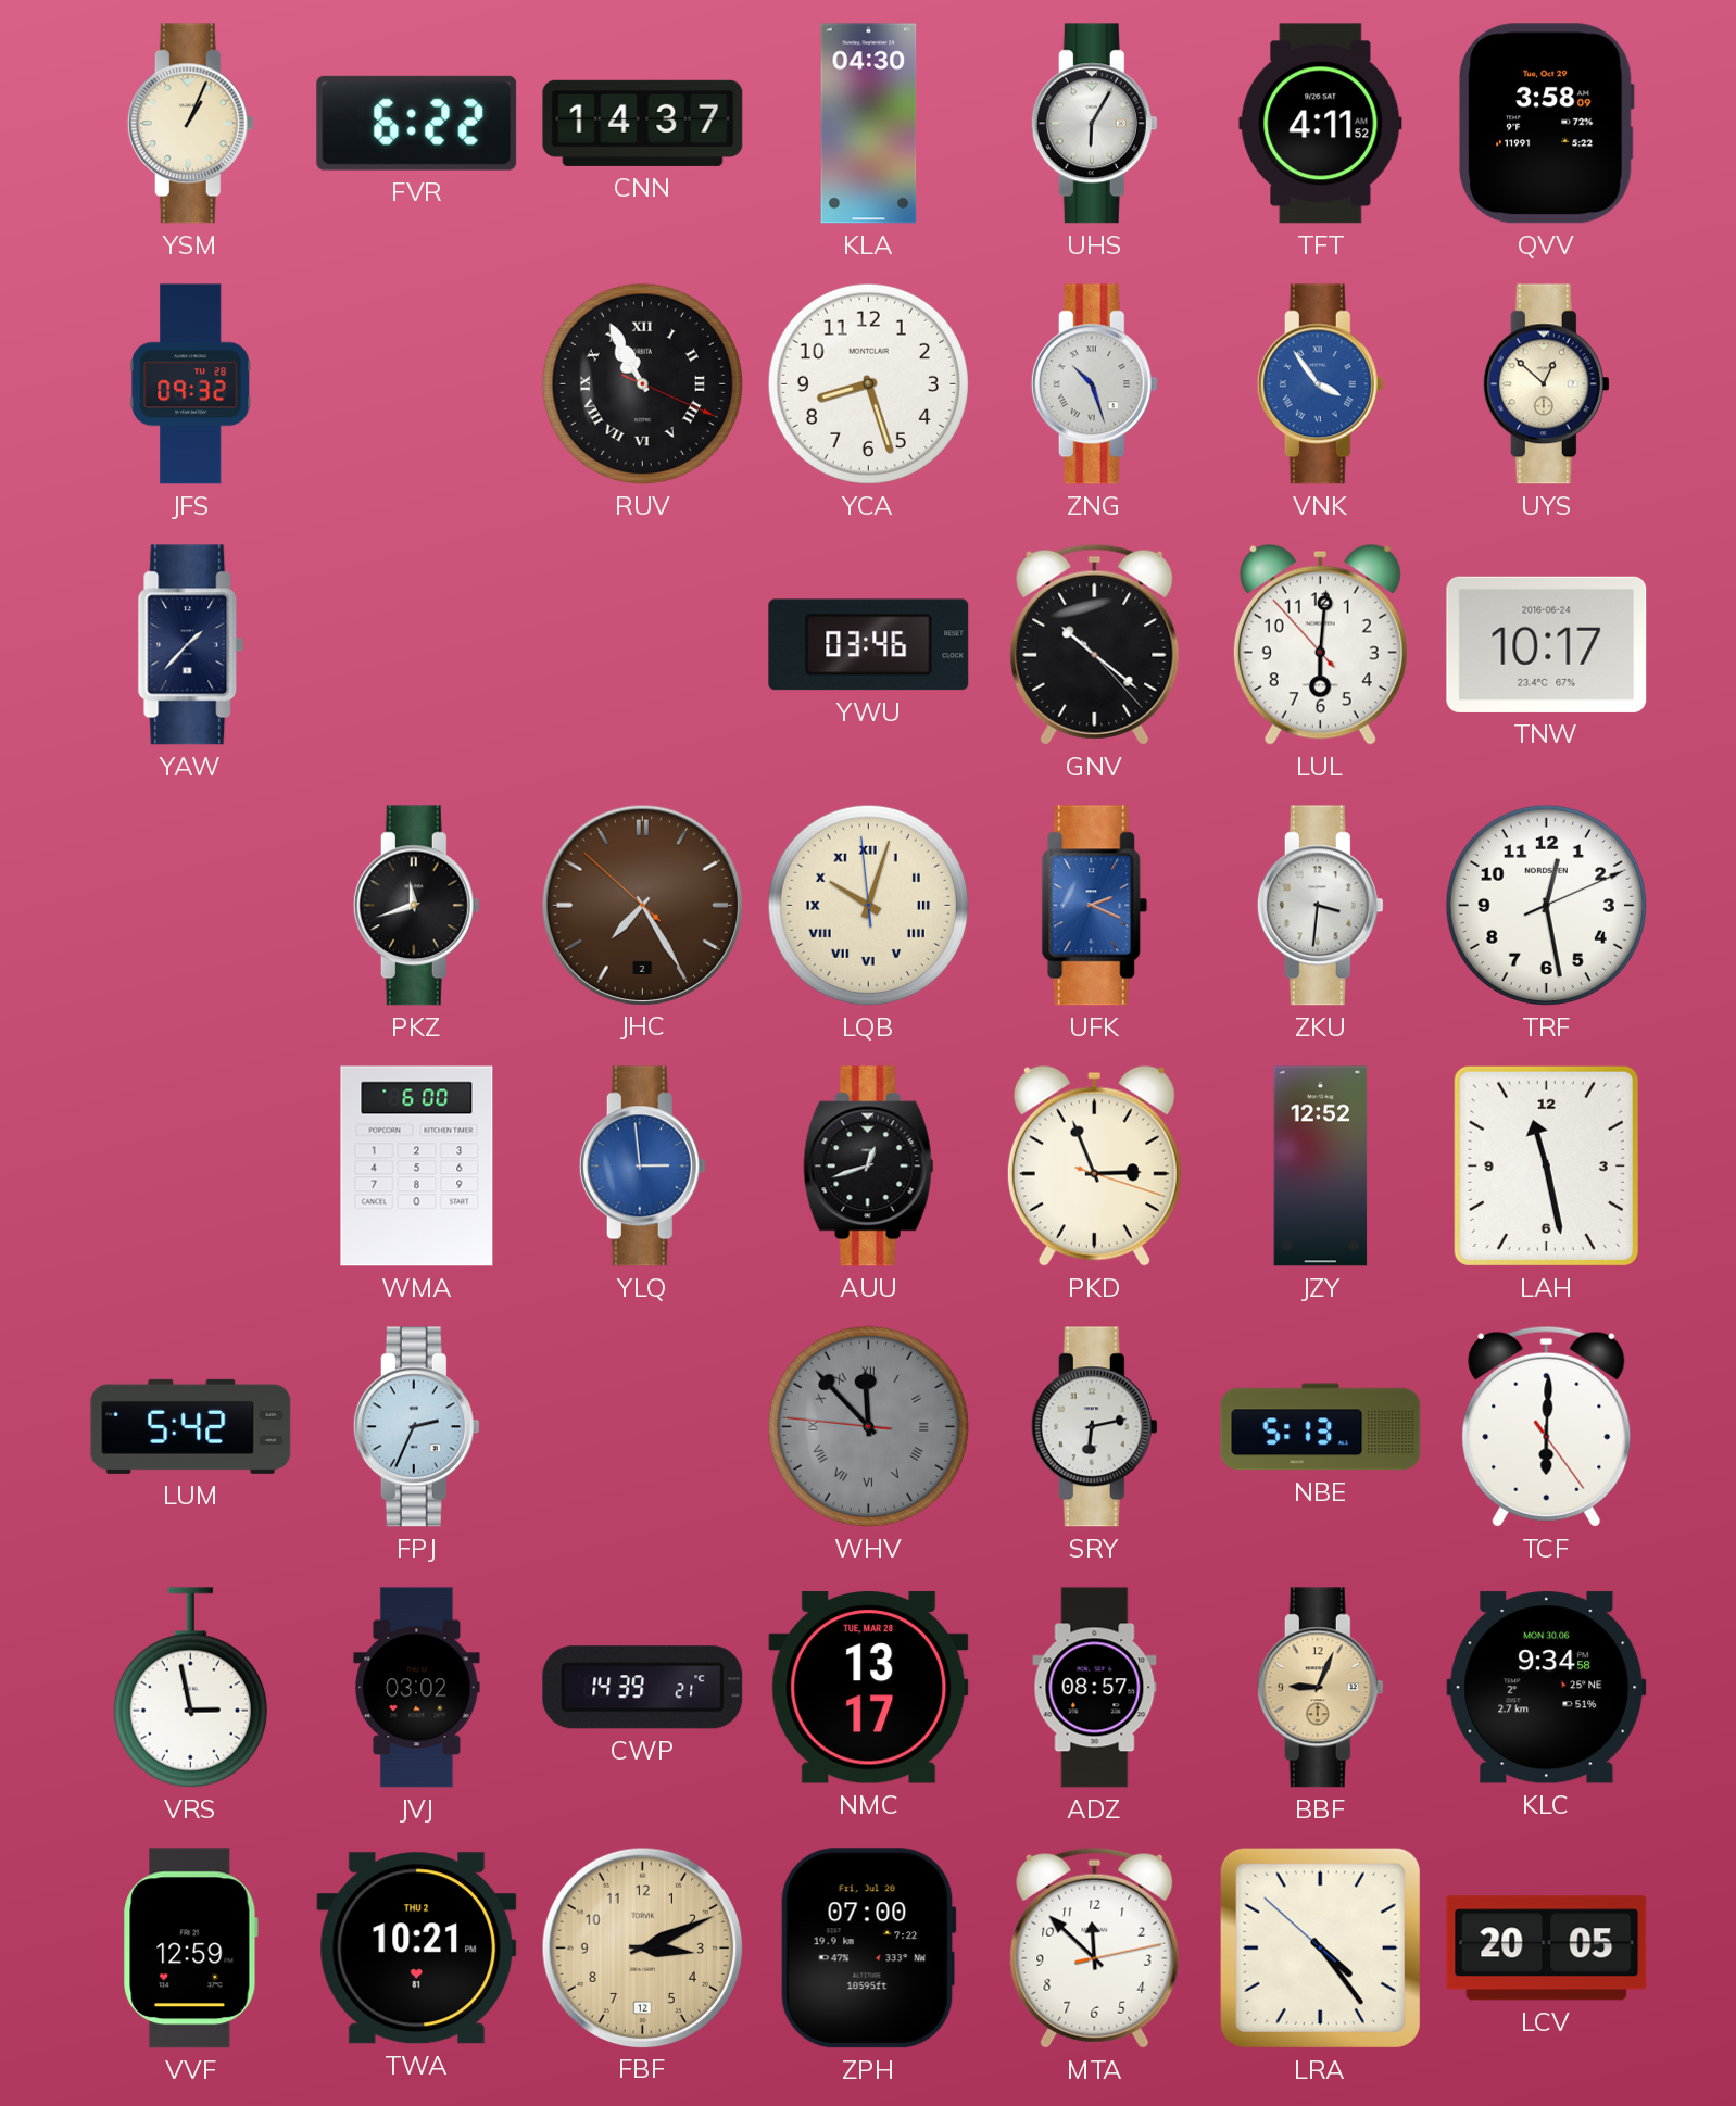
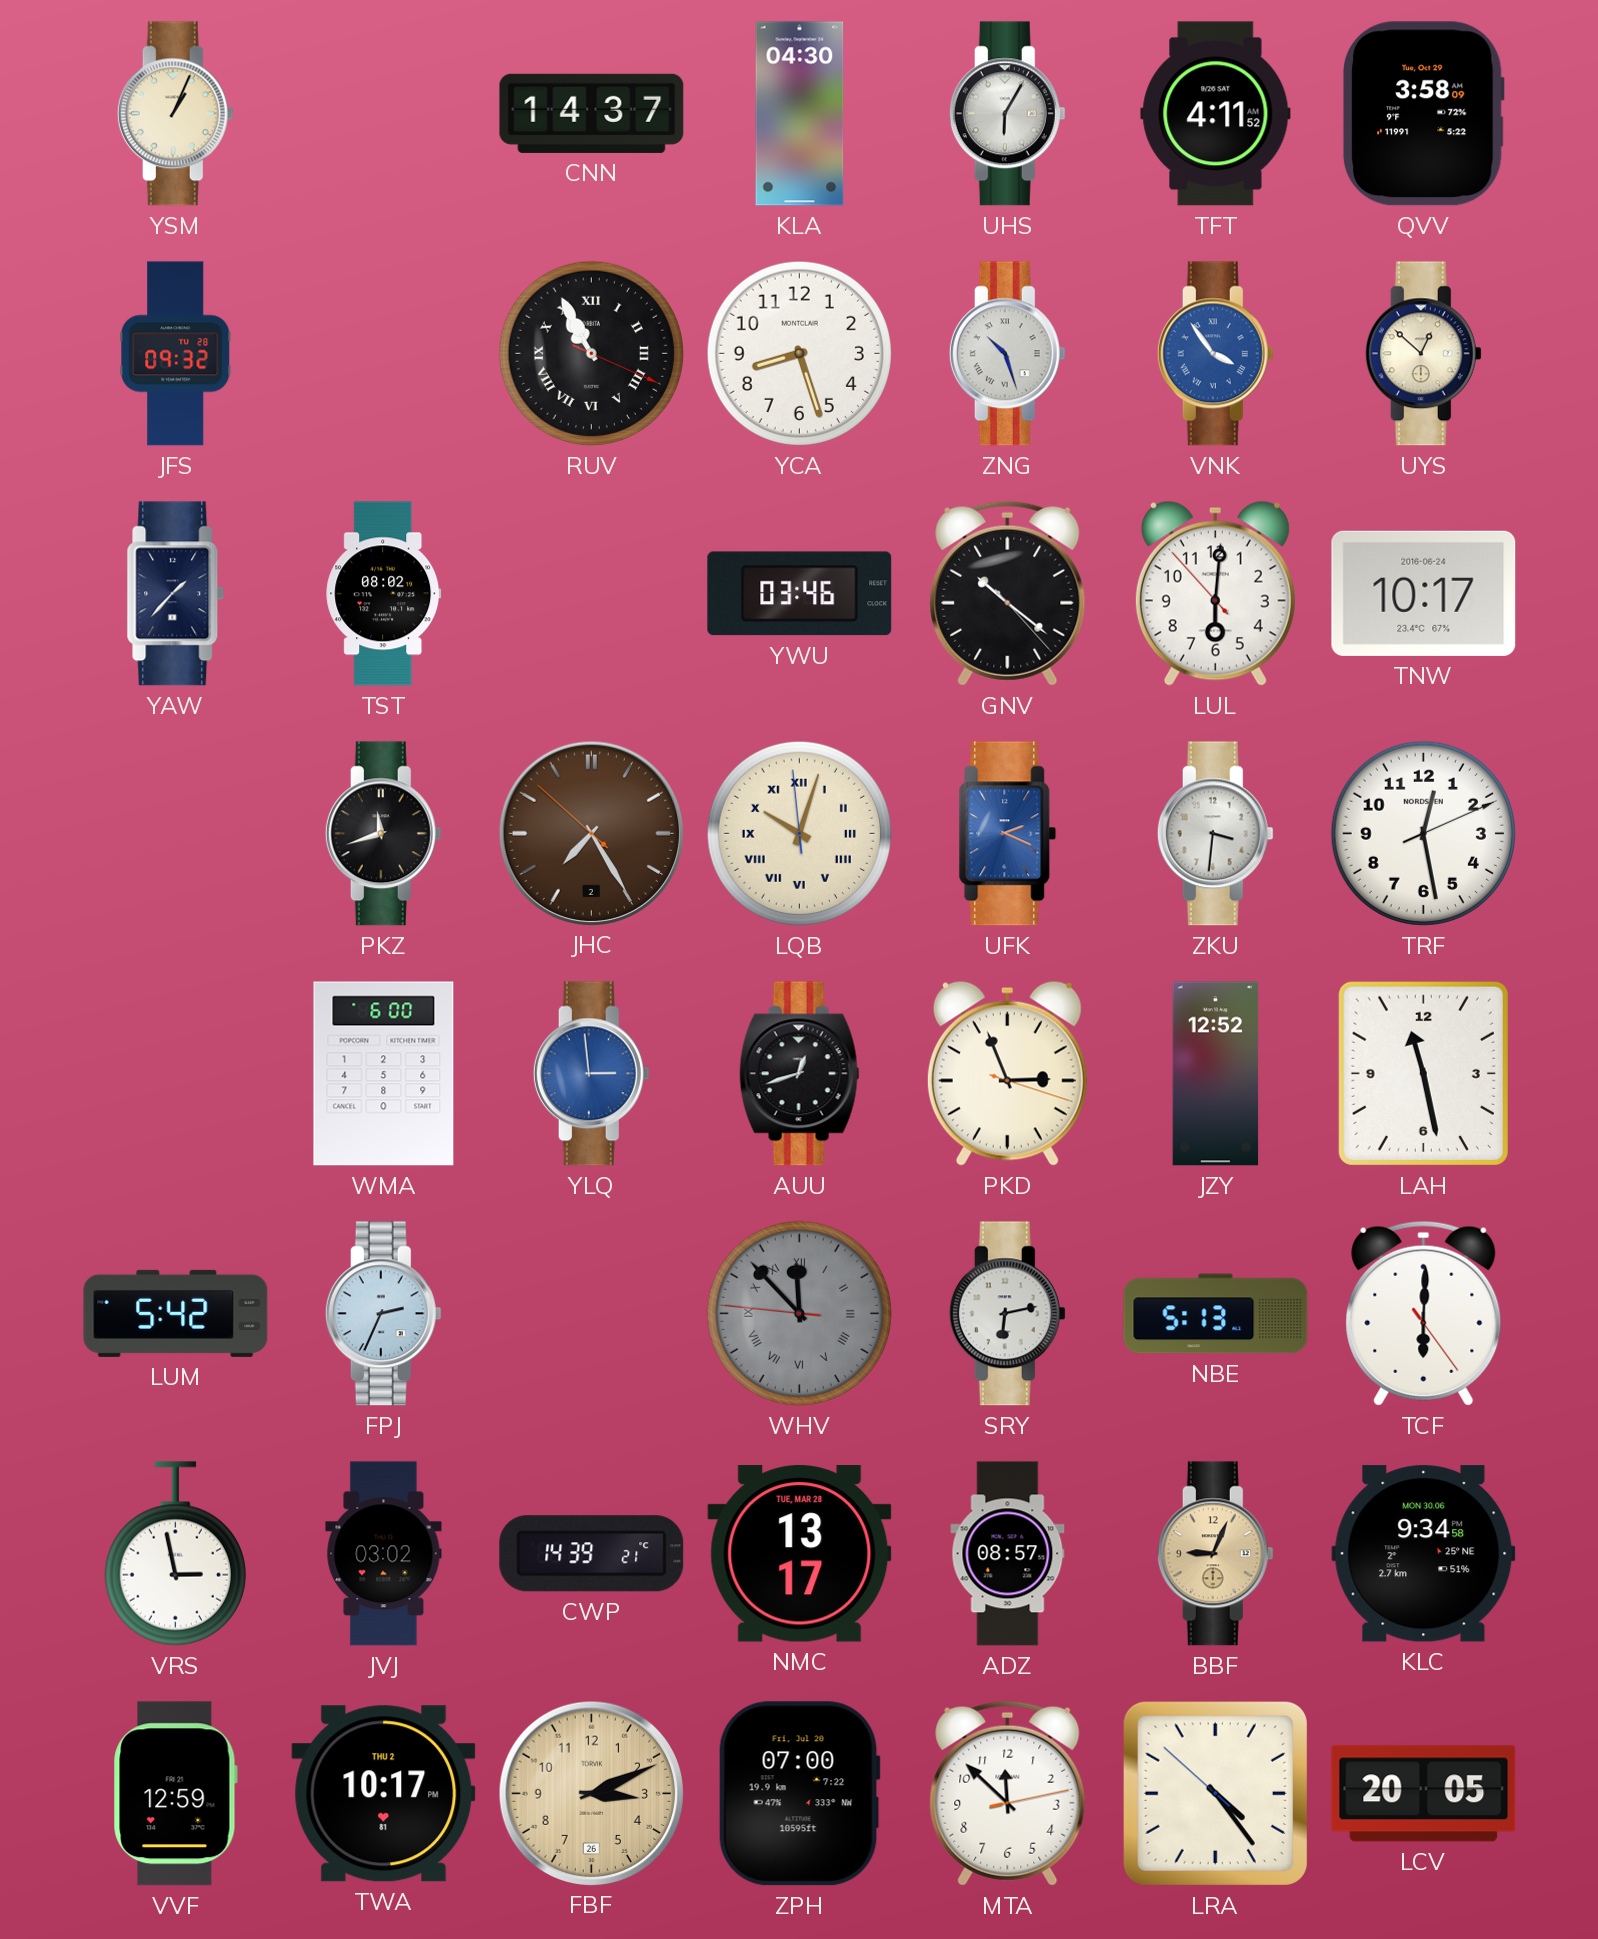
FVR: 6:22 -> none (417, 123)
TST: none -> 08:02 (384, 594)
TWA: 10:21 -> 10:17 (384, 1794)
FBF date: 12 -> 26 (591, 1793)
